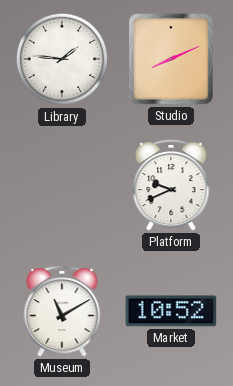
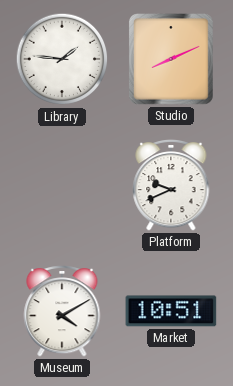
Museum: 11:10 -> 4:10 (62, 311)
Market: 10:52 -> 10:51 (171, 311)
